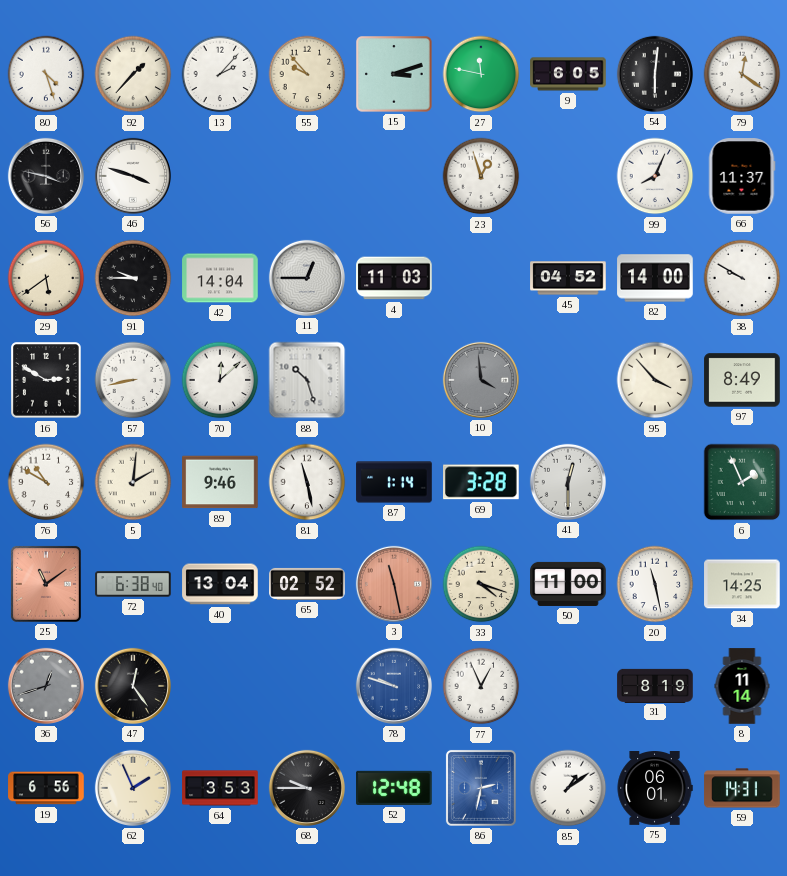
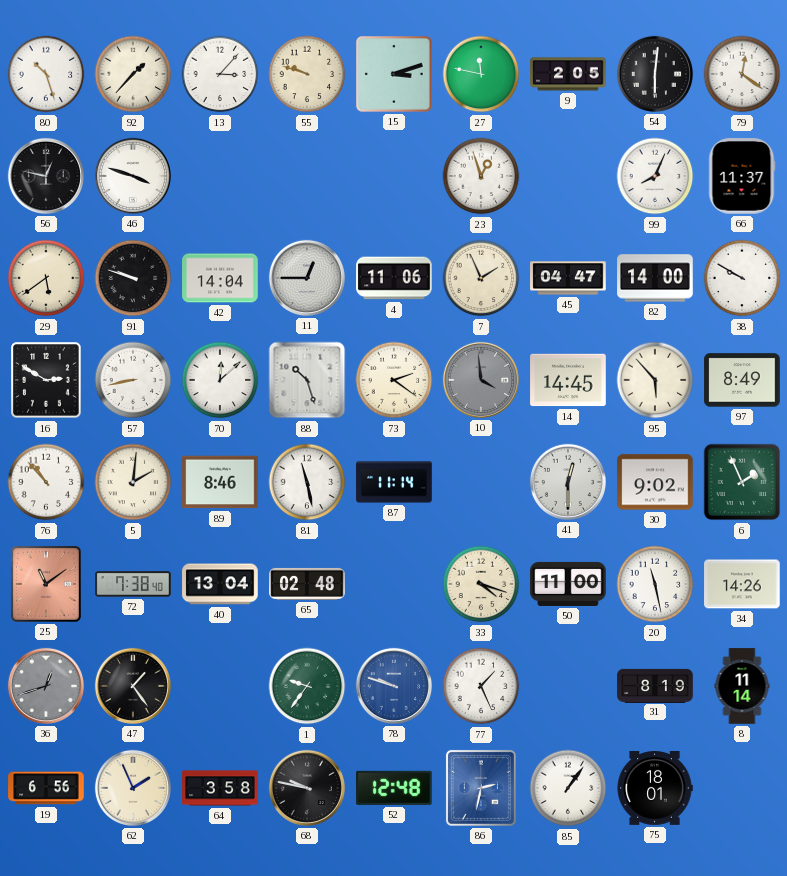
80: 4:27 -> 10:27 (46, 74)
13: 2:07 -> 3:07 (220, 74)
55: 9:53 -> 9:48 (307, 74)
9: 6:05 -> 2:05 (568, 74)
56: 3:47 -> 12:47 (46, 176)
91: 9:45 -> 9:48 (133, 278)
4: 11:03 -> 11:06 (394, 278)
7: none -> 1:56 (481, 278)
45: 04:52 -> 04:47 (568, 278)
73: none -> 2:21 (394, 380)
14: none -> 14:45 (568, 380)
95: 3:53 -> 5:53 (655, 380)
76: 10:50 -> 10:53 (46, 482)
89: 9:46 -> 8:46 (220, 482)
87: 1:14 -> 11:14 (394, 482)
69: 3:28 -> none (481, 482)
30: none -> 9:02 (655, 482)
72: 6:38 -> 7:38 (133, 584)
65: 02:52 -> 02:48 (307, 584)
3: 11:28 -> none (394, 584)
34: 14:25 -> 14:26 (742, 584)
47: 12:24 -> 1:24 (133, 686)
1: none -> 9:36 (307, 686)
77: 12:56 -> 1:26 (481, 686)
64: 3:53 -> 3:58 (220, 788)
68: 9:45 -> 9:47 (307, 788)
85: 1:09 -> 1:06 (568, 788)
75: 06:01 -> 18:01 (655, 789)
59: 14:31 -> none (742, 788)
